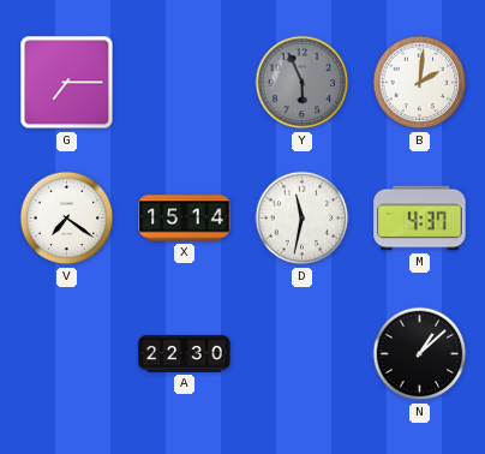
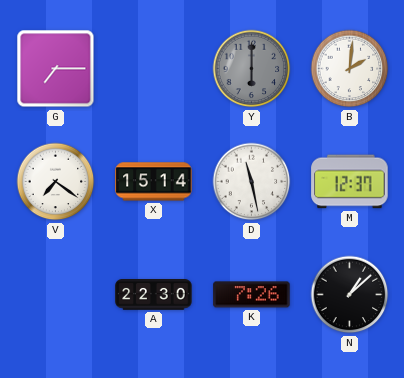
Y: 5:56 -> 6:00 (252, 69)
D: 11:32 -> 11:28 (252, 182)
M: 4:37 -> 12:37 (350, 182)
K: none -> 7:26 (252, 295)
